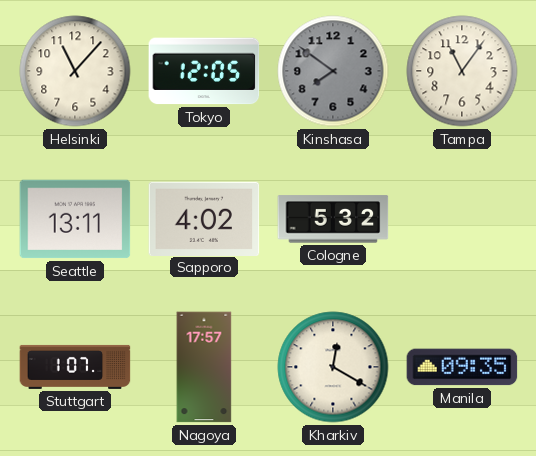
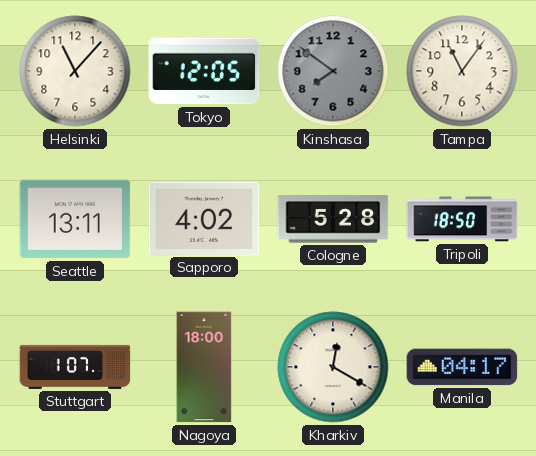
Cologne: 5:32 -> 5:28 (333, 219)
Tripoli: none -> 18:50 (462, 219)
Nagoya: 17:57 -> 18:00 (204, 367)
Manila: 09:35 -> 04:17 (462, 367)
